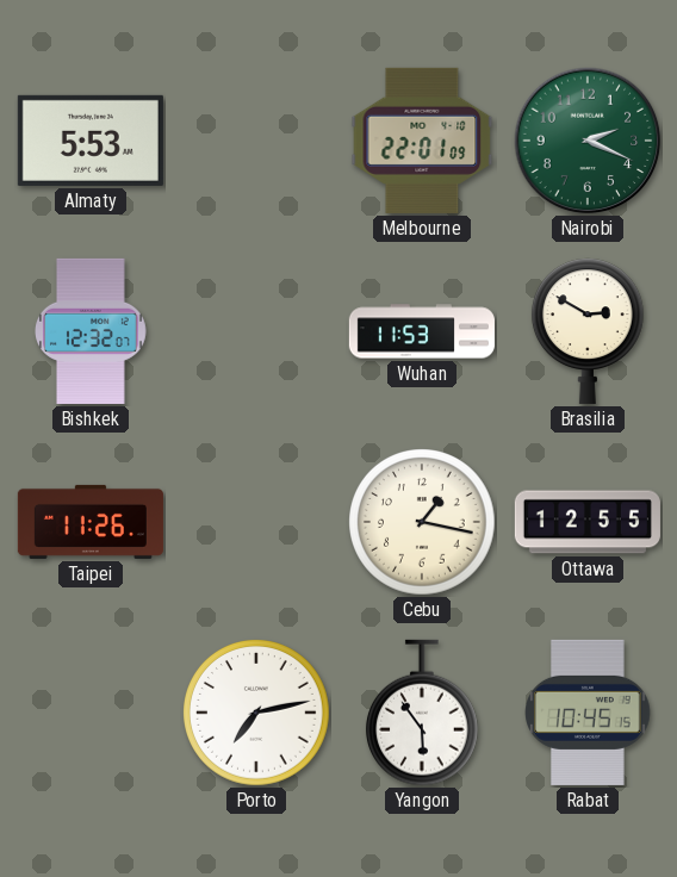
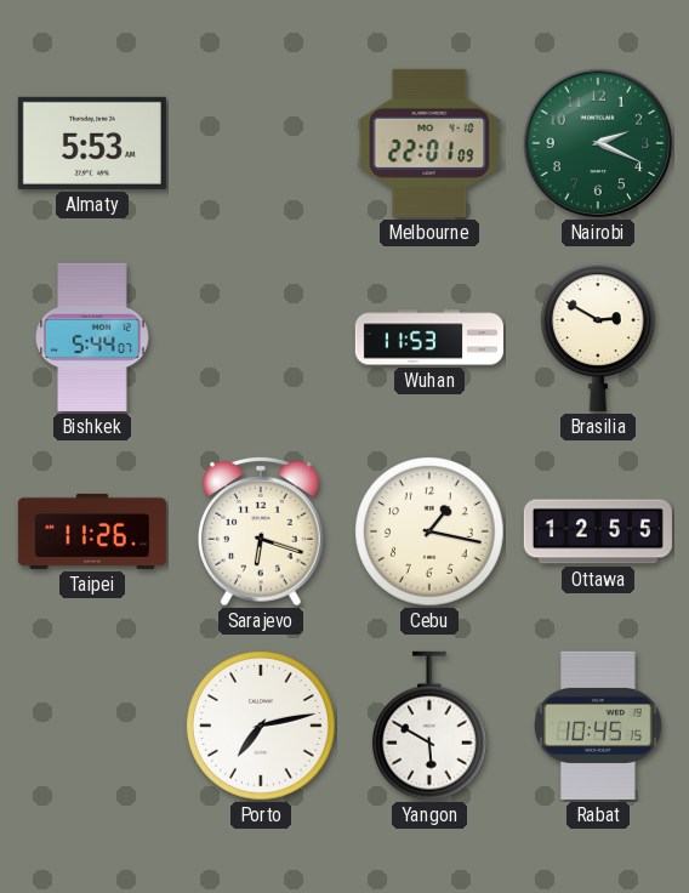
Bishkek: 12:32 -> 5:44 (93, 337)
Sarajevo: none -> 6:18 (262, 533)
Yangon: 5:54 -> 5:50 (429, 726)
